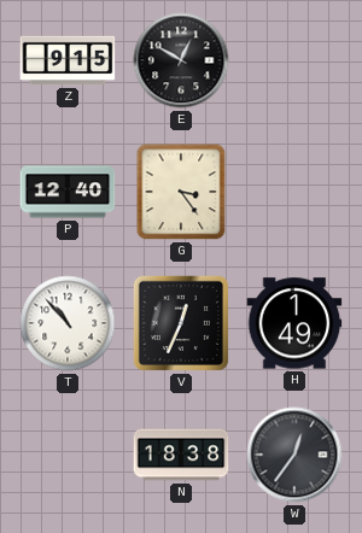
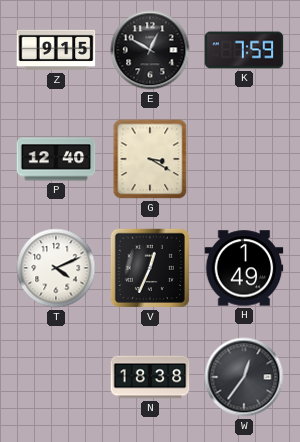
K: none -> 7:59 (244, 50)
G: 3:24 -> 3:20 (150, 159)
T: 10:53 -> 4:11 (56, 268)
